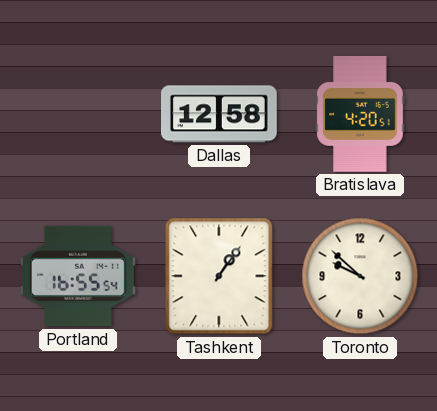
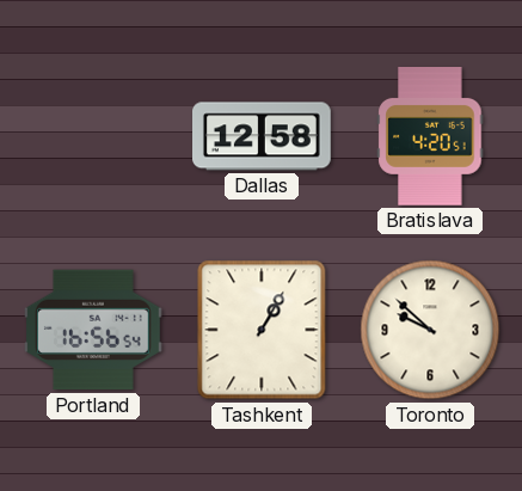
Portland: 16:55 -> 16:56 (94, 330)
Tashkent: 1:06 -> 1:05 (262, 330)
